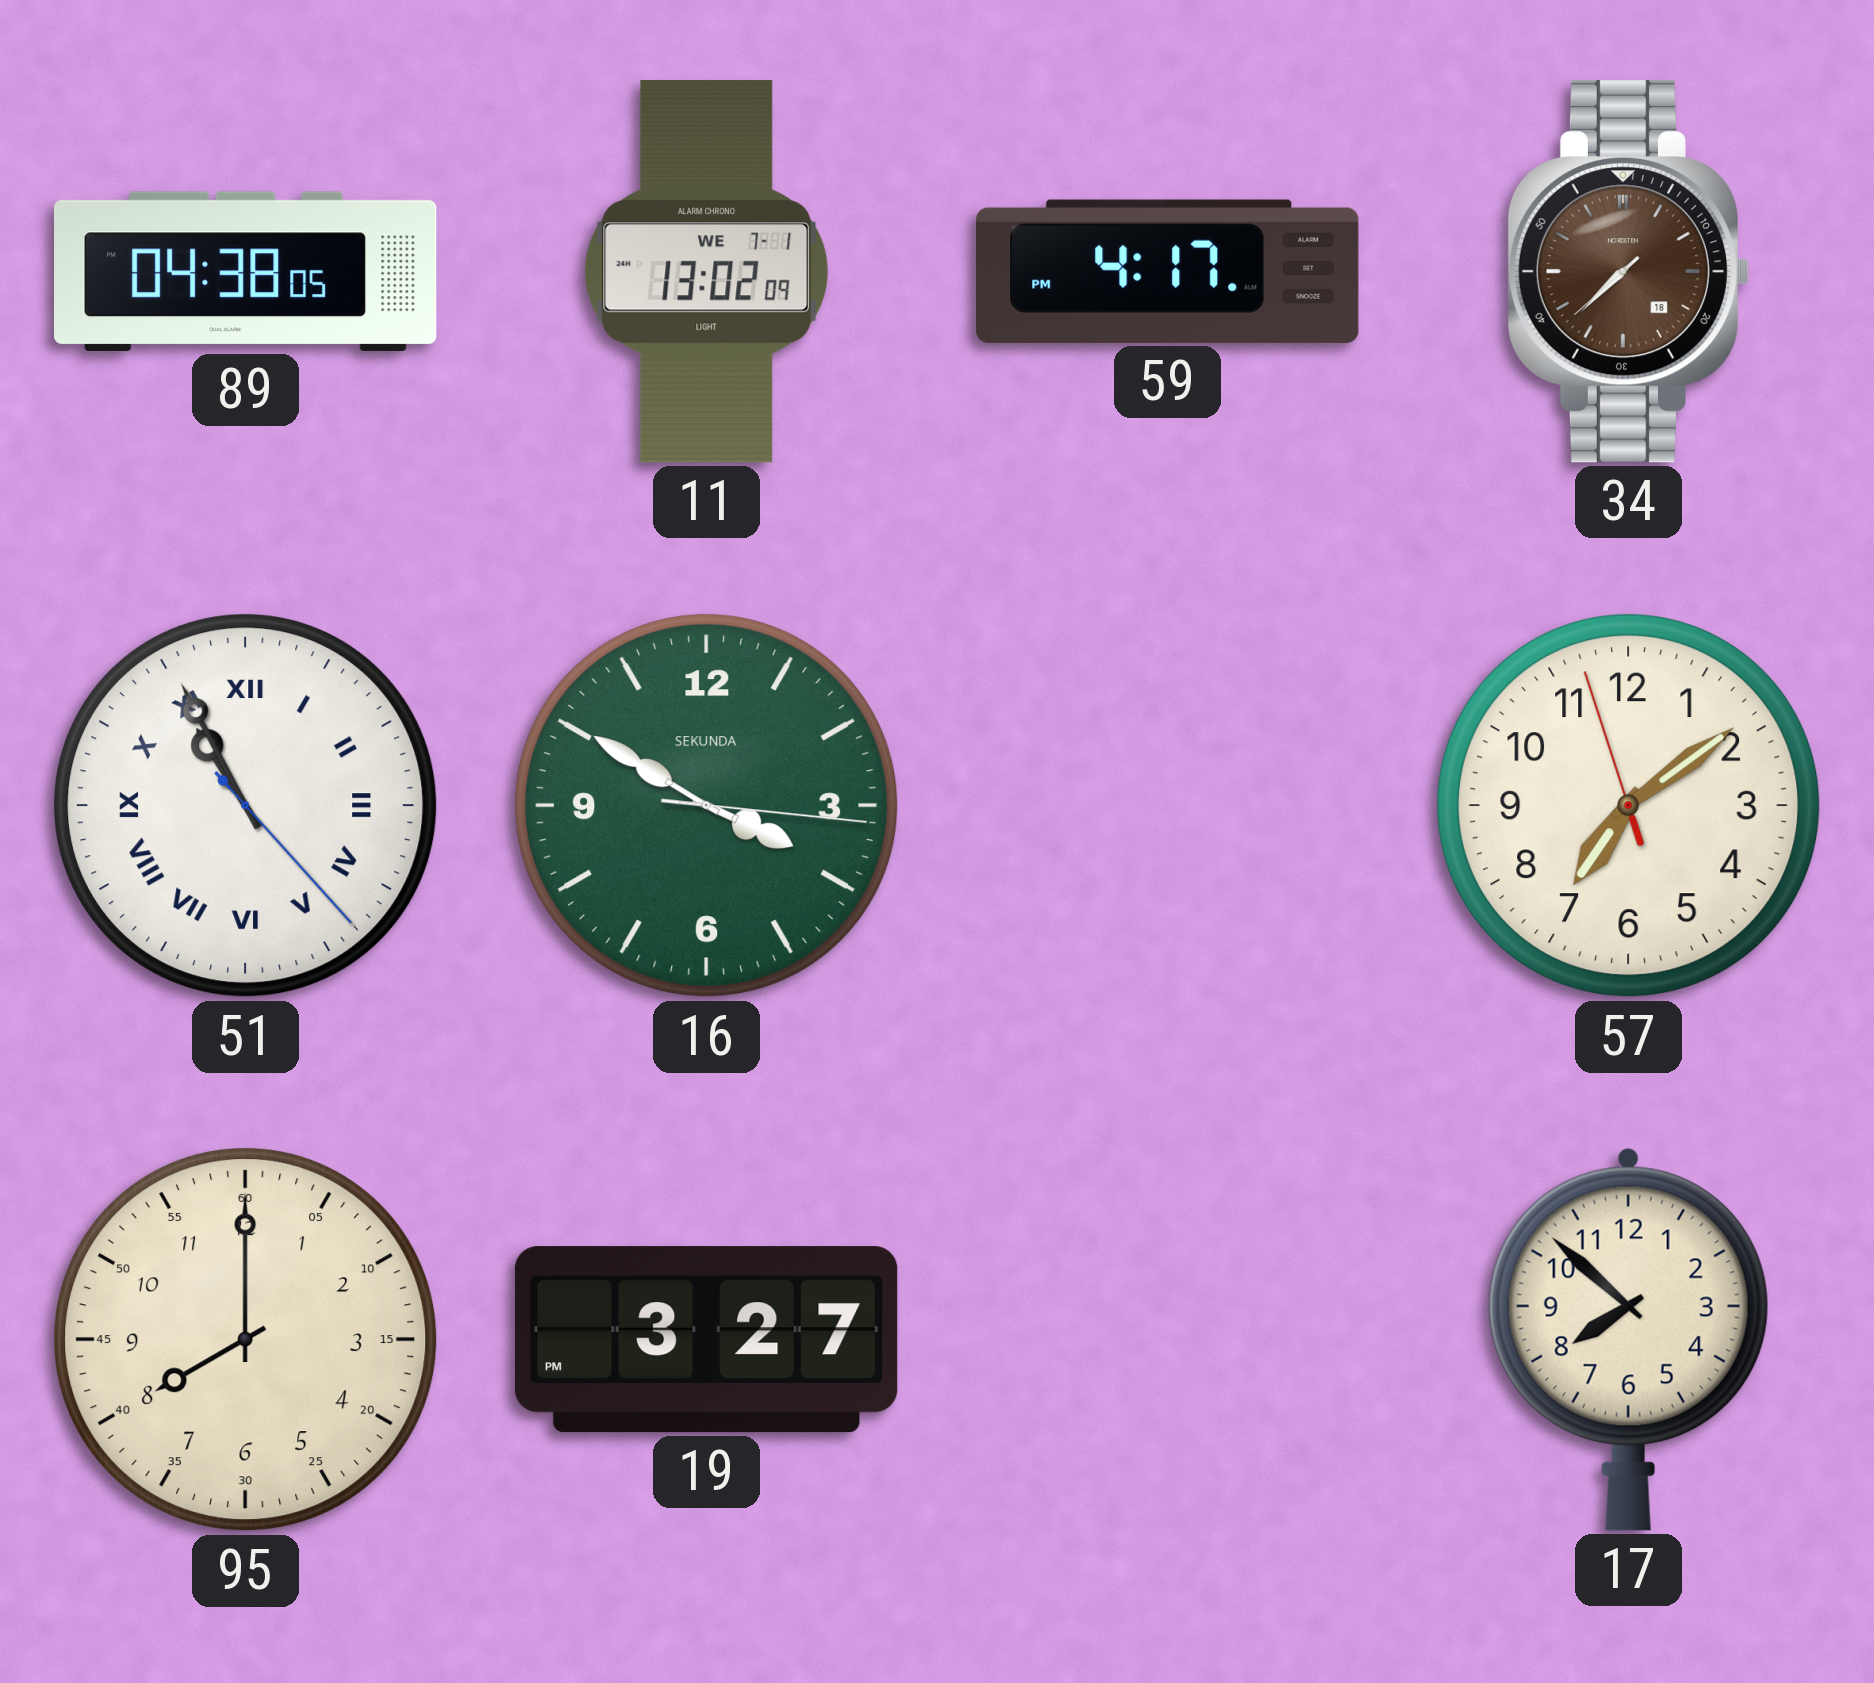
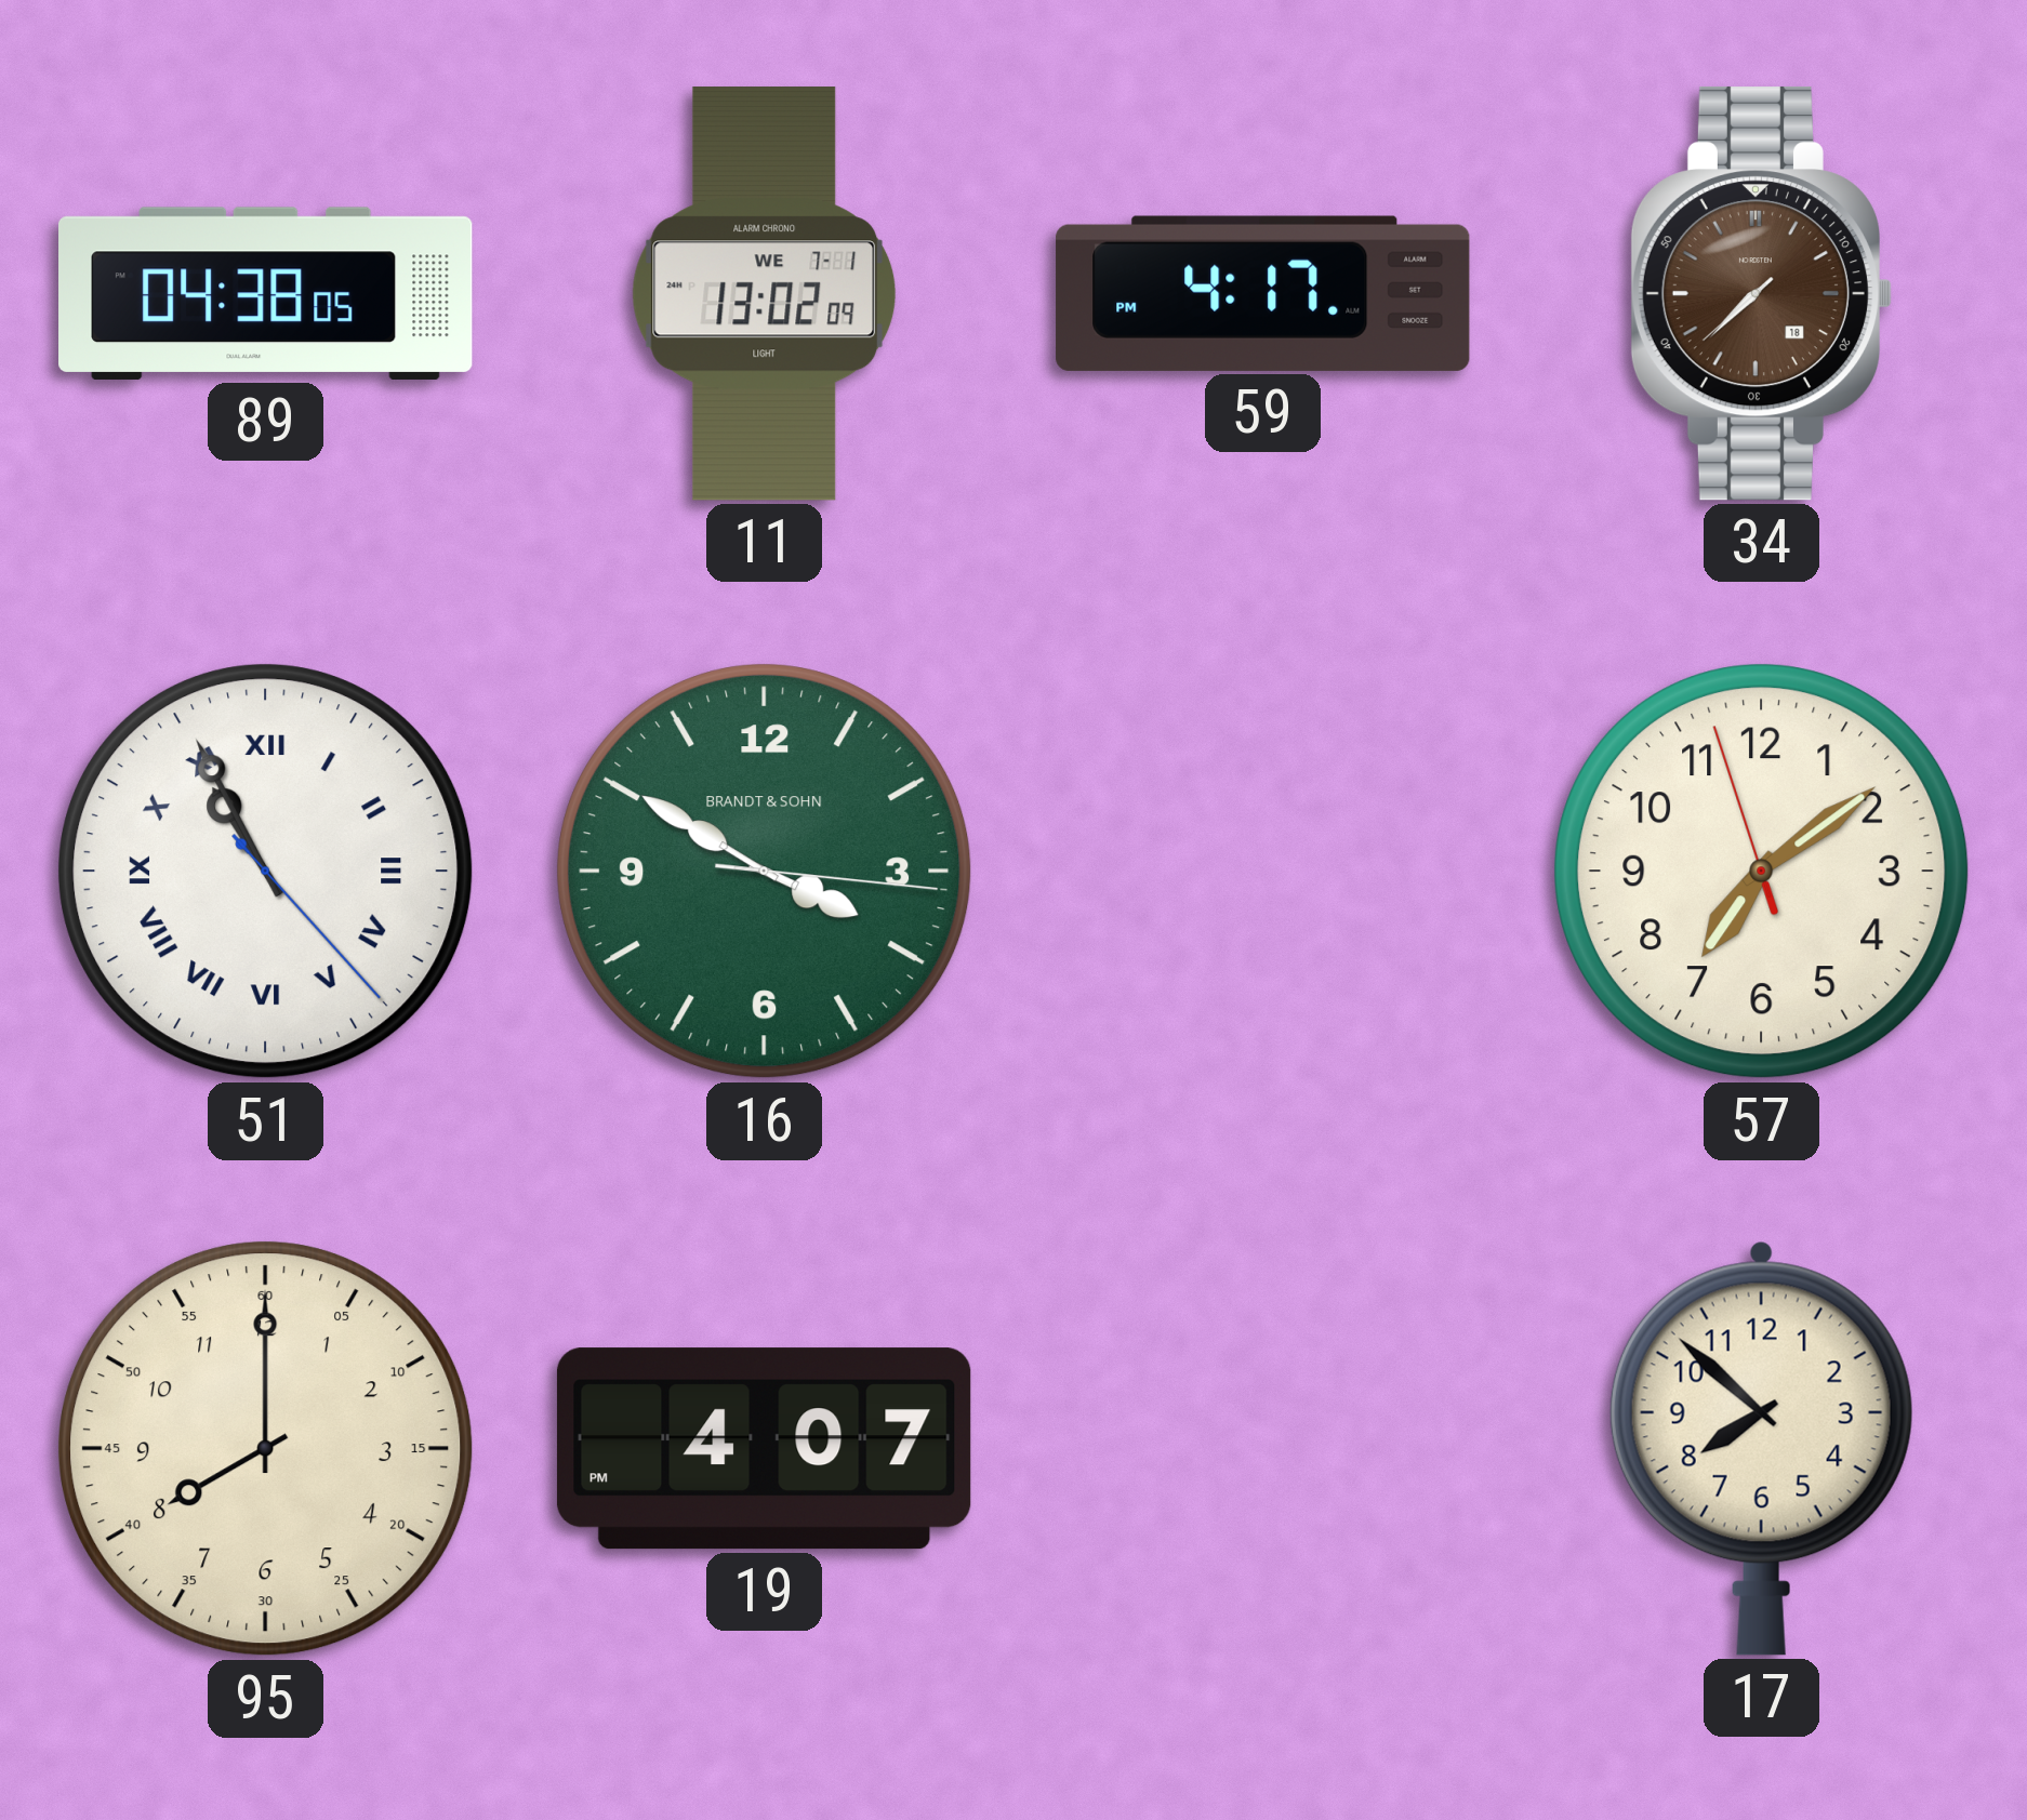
16 brand: SEKUNDA -> BRANDT & SOHN (765, 872)
19: 3:27 -> 4:07 (764, 1449)
